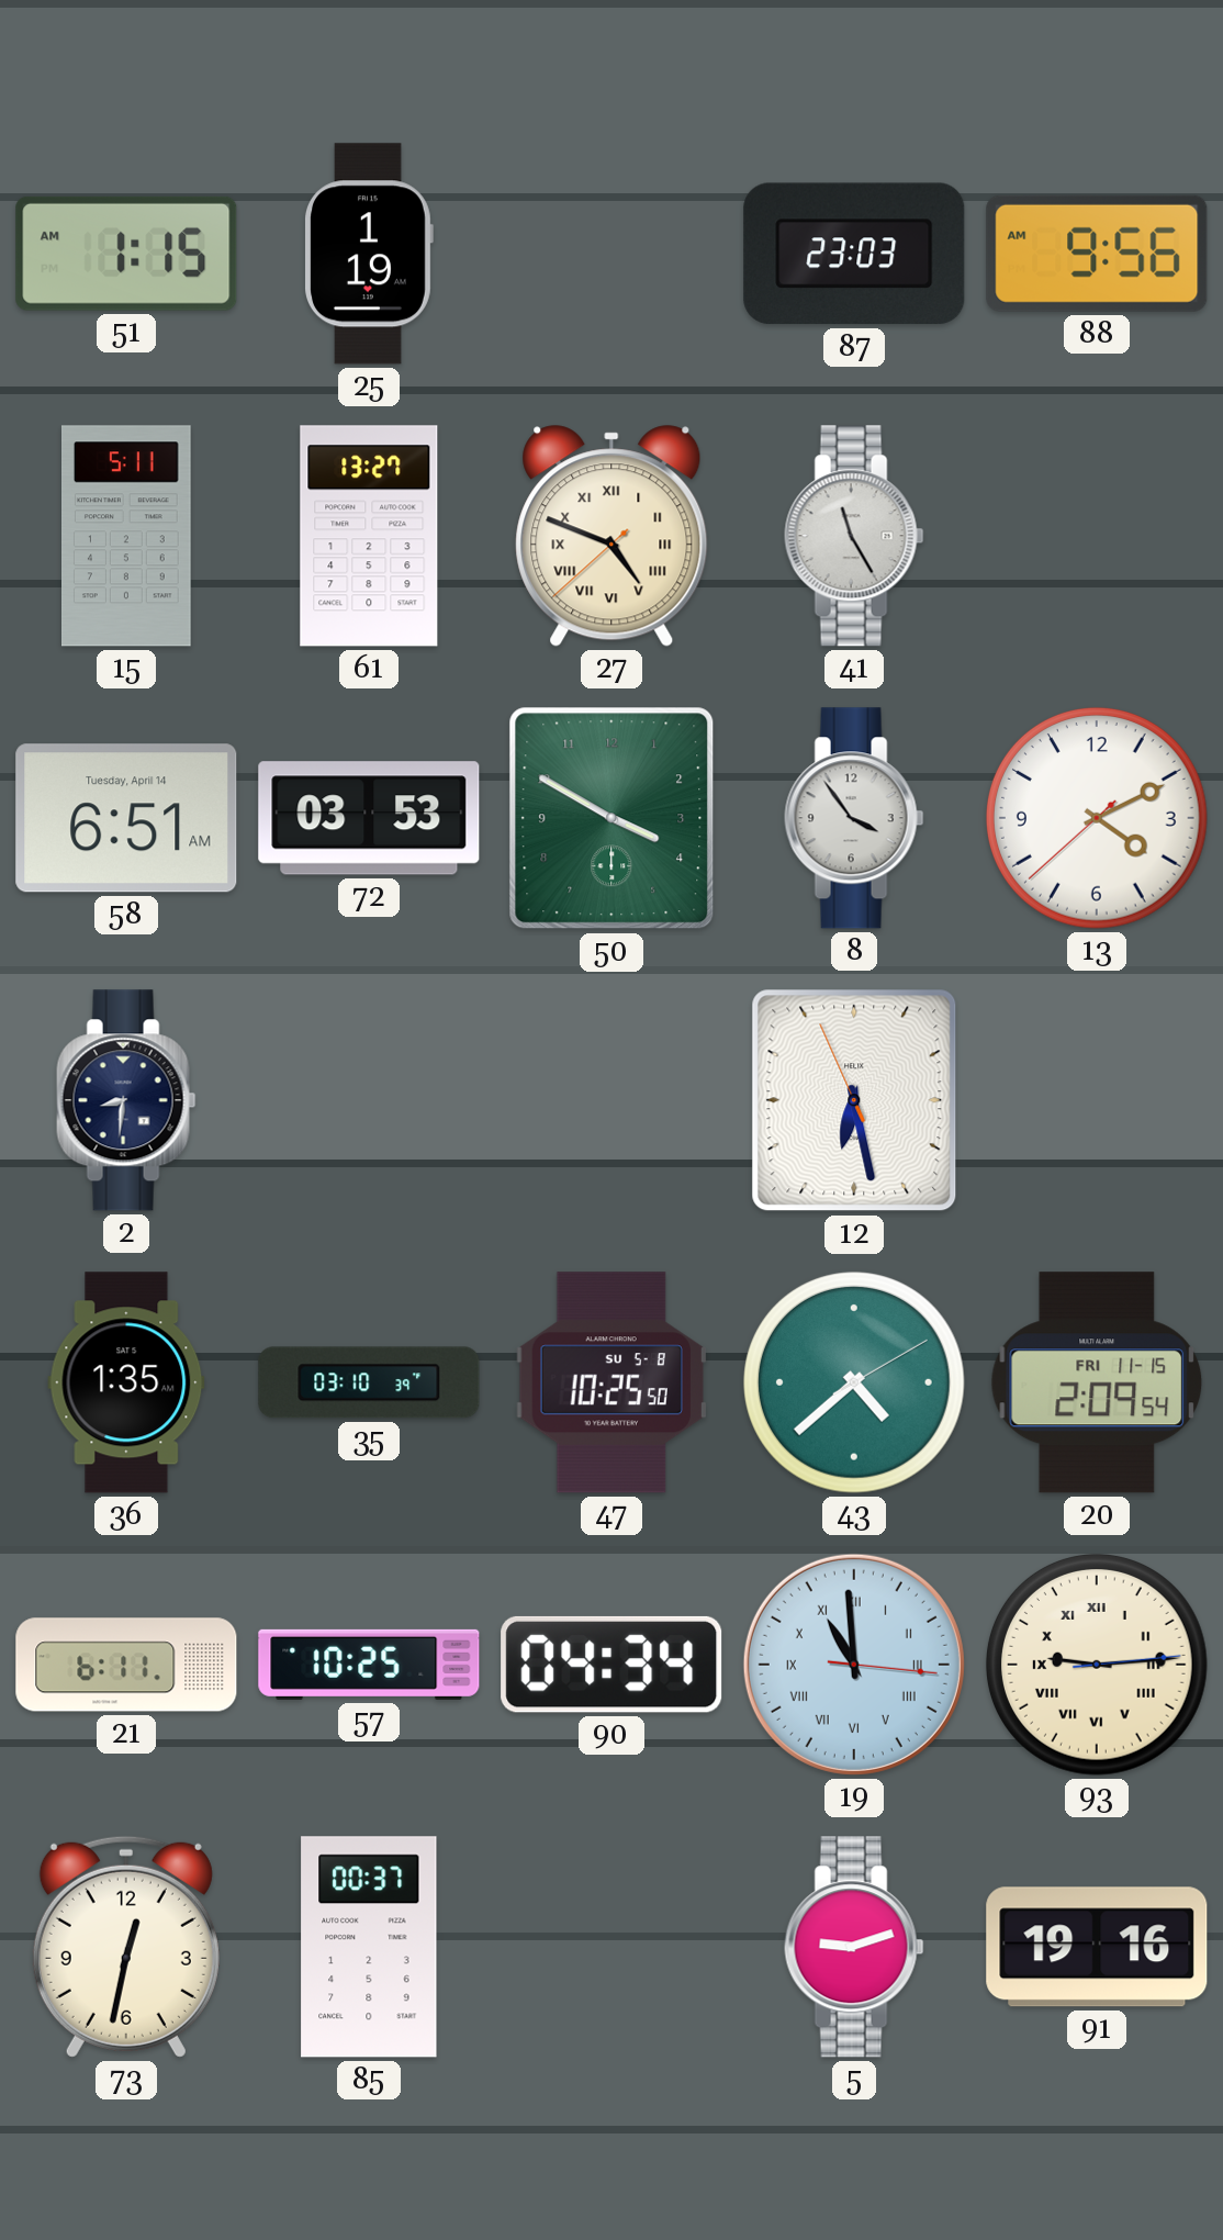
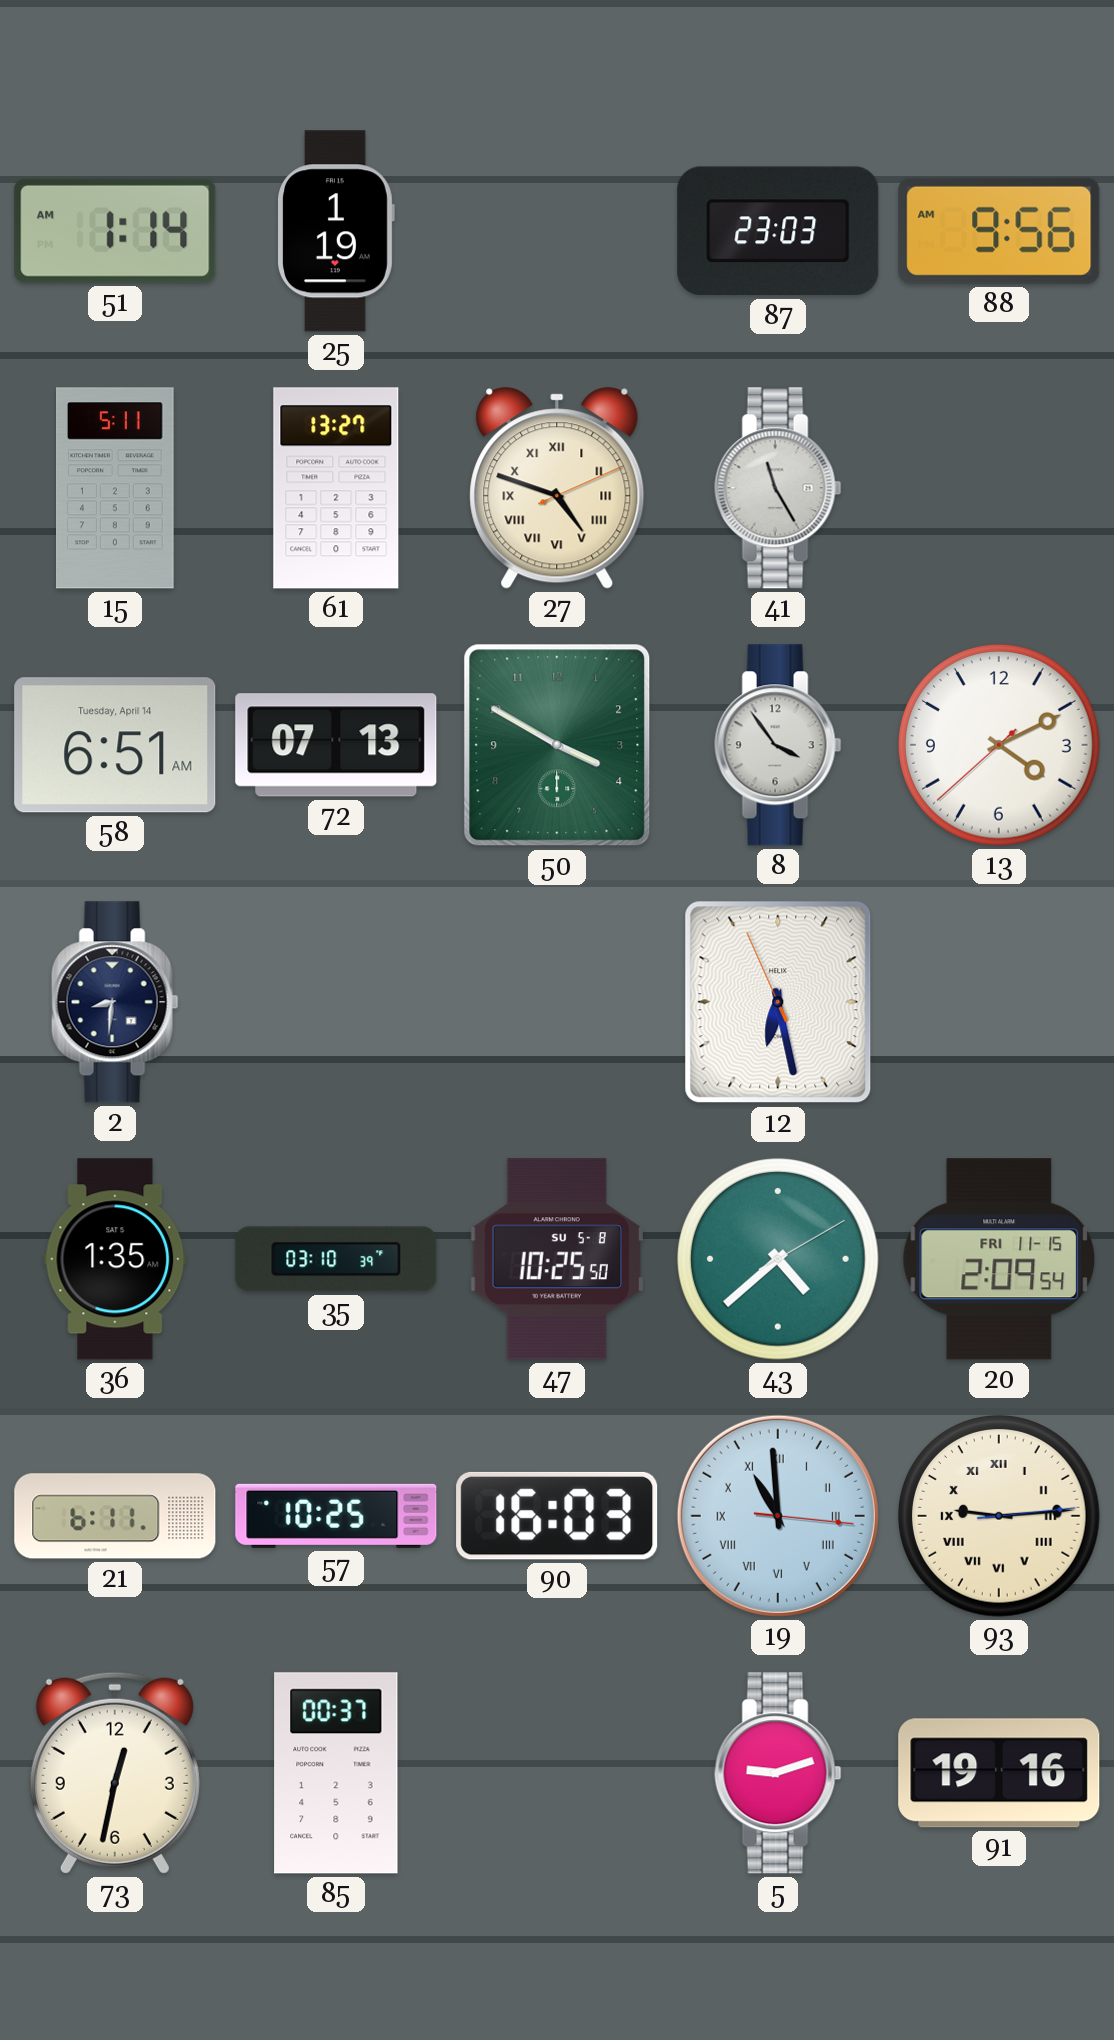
51: 1:15 -> 1:14 (115, 231)
27: 4:48:38 -> 4:48:11 (557, 488)
72: 03:53 -> 07:13 (336, 745)
90: 04:34 -> 16:03 (557, 1516)
